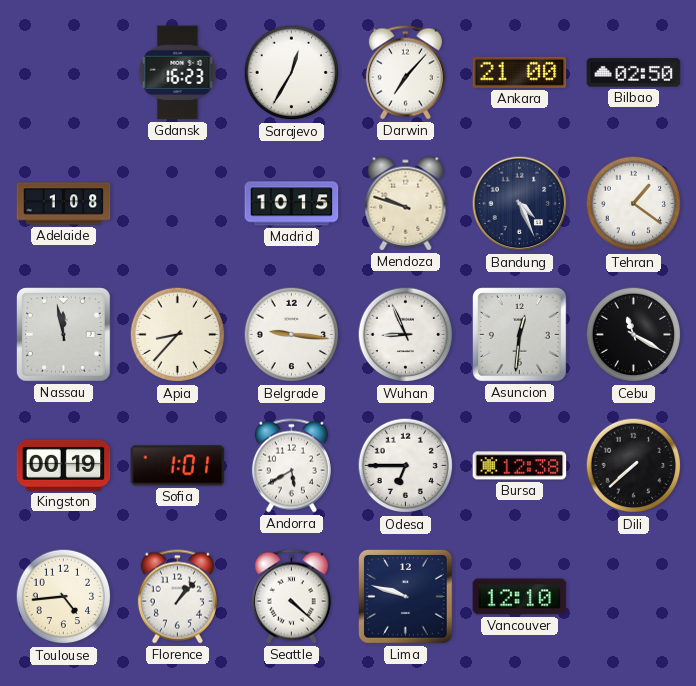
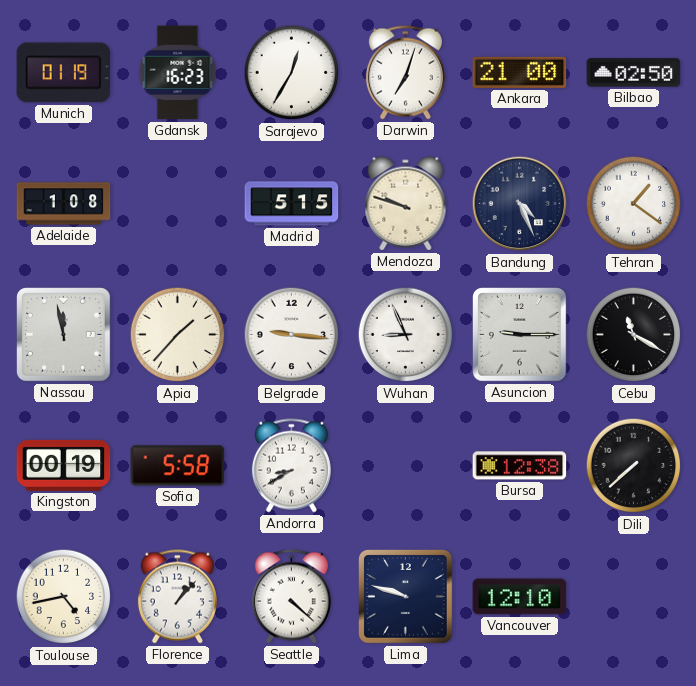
Munich: none -> 01:19 (64, 73)
Darwin: 7:07 -> 7:03 (405, 73)
Madrid: 10:15 -> 5:15 (292, 204)
Apia: 8:37 -> 1:37 (178, 335)
Asuncion: 12:31 -> 9:15 (520, 335)
Sofia: 1:01 -> 5:58 (178, 466)
Andorra: 5:40 -> 8:40 (291, 466)
Odesa: 6:45 -> none (406, 466)
Toulouse: 4:44 -> 4:43 (64, 597)
